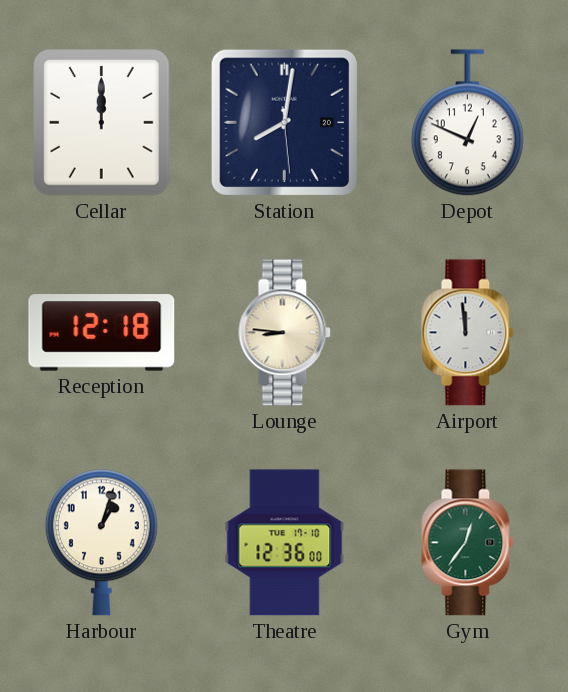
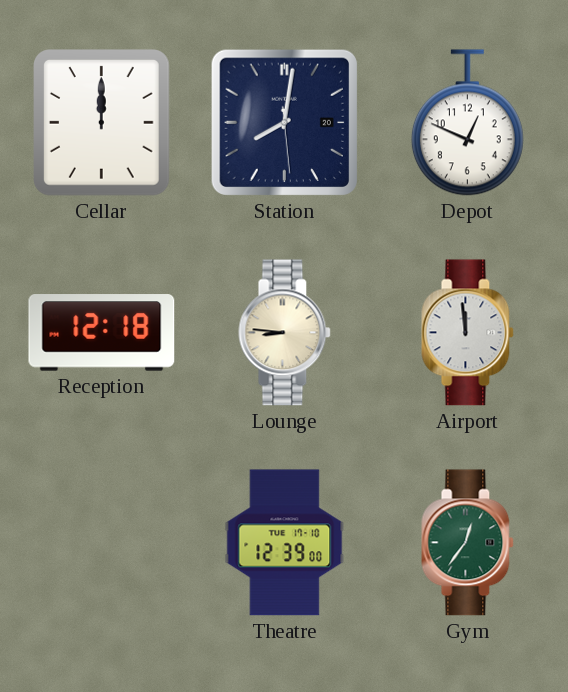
Harbour: 1:03 -> none (101, 543)
Theatre: 12:36 -> 12:39 (285, 543)
